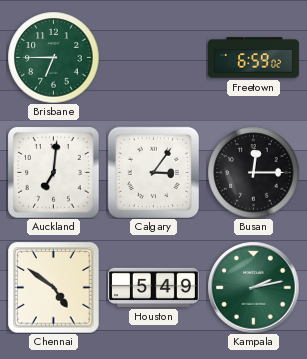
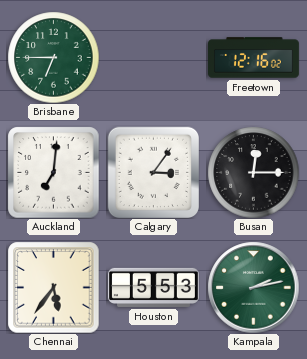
Freetown: 6:59 -> 12:16 (254, 58)
Chennai: 4:51 -> 5:36 (53, 287)
Houston: 5:49 -> 5:53 (153, 287)
